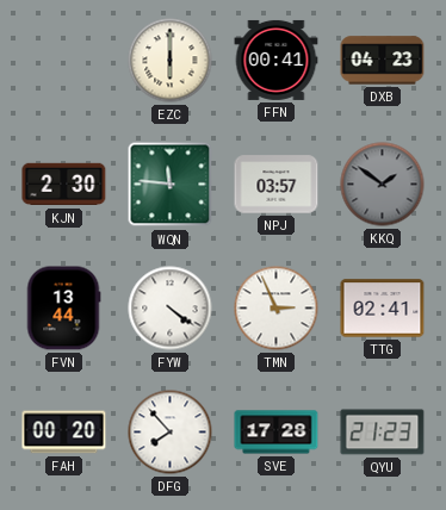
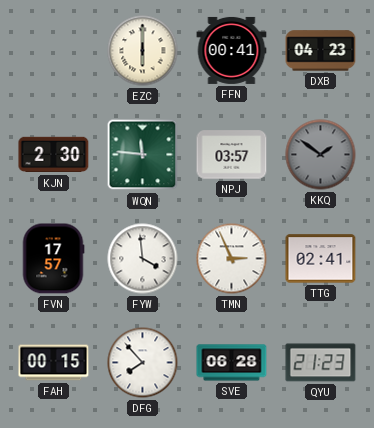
FVN: 13:44 -> 17:57 (53, 259)
FYW: 4:21 -> 3:59 (143, 259)
FAH: 00:20 -> 00:15 (54, 363)
SVE: 17:28 -> 06:28 (232, 363)
